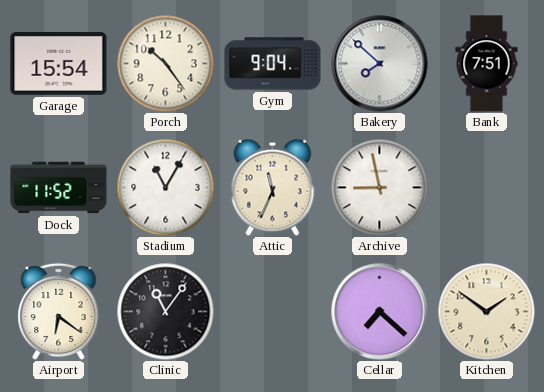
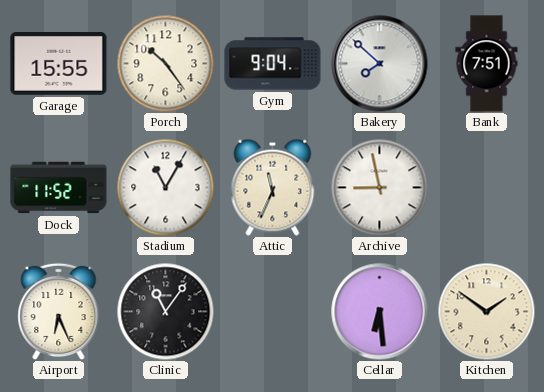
Garage: 15:54 -> 15:55 (59, 64)
Airport: 6:21 -> 6:26 (59, 311)
Cellar: 7:22 -> 6:29 (380, 312)
